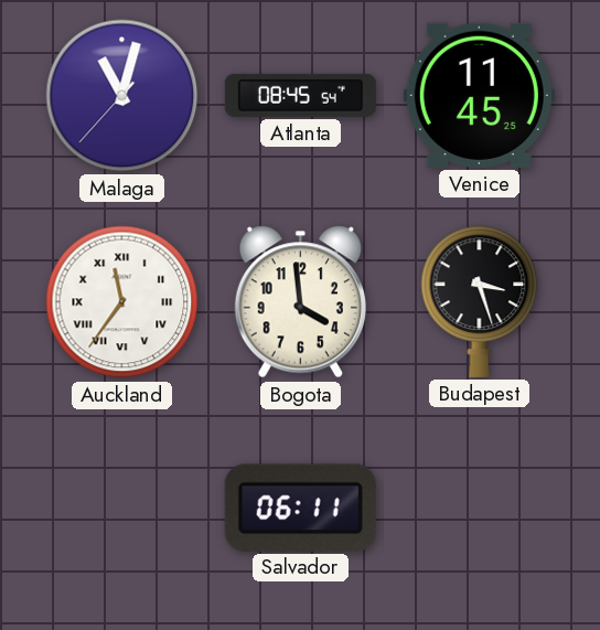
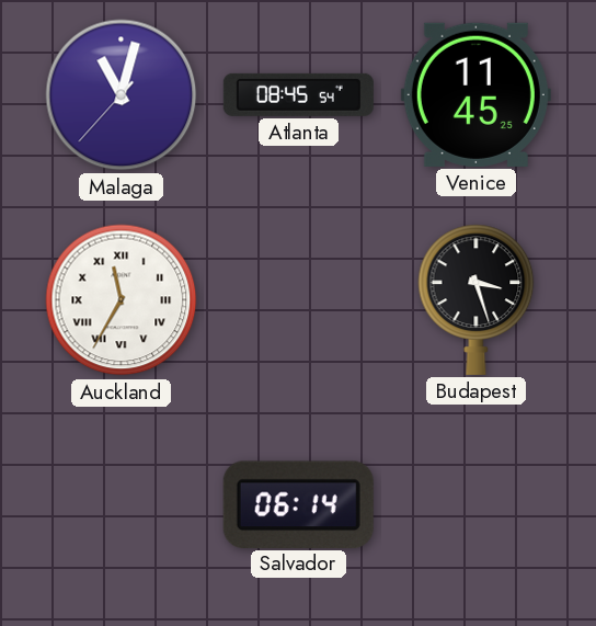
Auckland: 11:36 -> 11:35 (122, 300)
Bogota: 3:59 -> none (300, 302)
Salvador: 06:11 -> 06:14 (298, 504)
